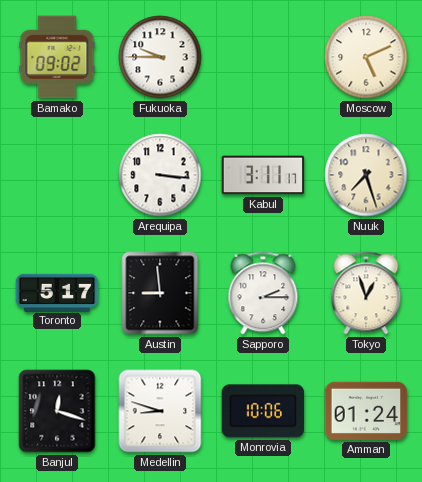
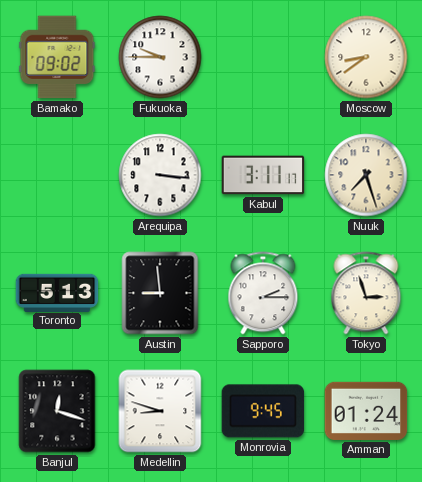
Moscow: 5:11 -> 8:39 (366, 57)
Toronto: 5:17 -> 5:13 (57, 292)
Tokyo: 12:57 -> 2:57 (366, 293)
Monrovia: 10:06 -> 9:45 (263, 411)
